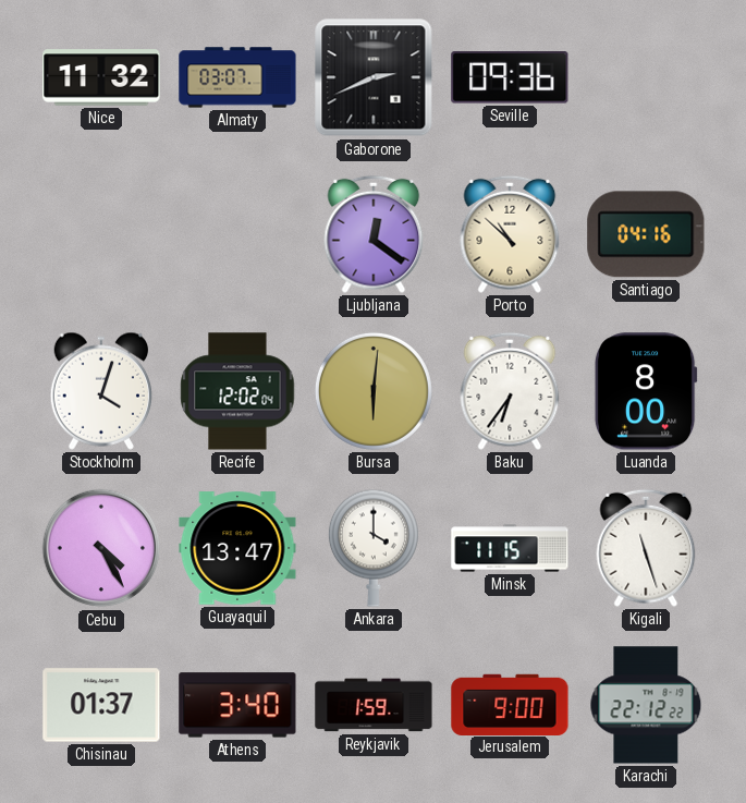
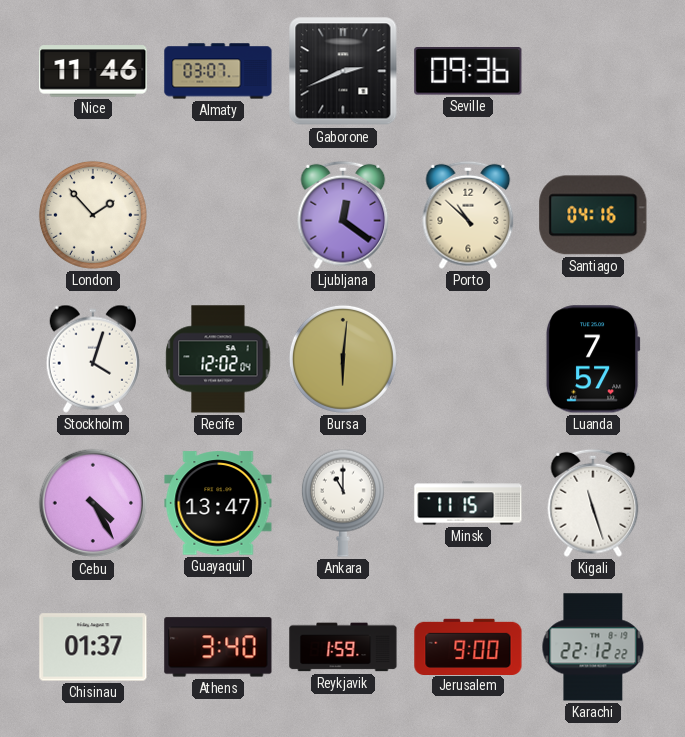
Nice: 11:32 -> 11:46 (93, 71)
London: none -> 1:53 (93, 215)
Baku: 6:36 -> none (510, 391)
Luanda: 8:00 -> 7:57 (593, 359)
Ankara: 4:00 -> 11:00 (343, 503)
